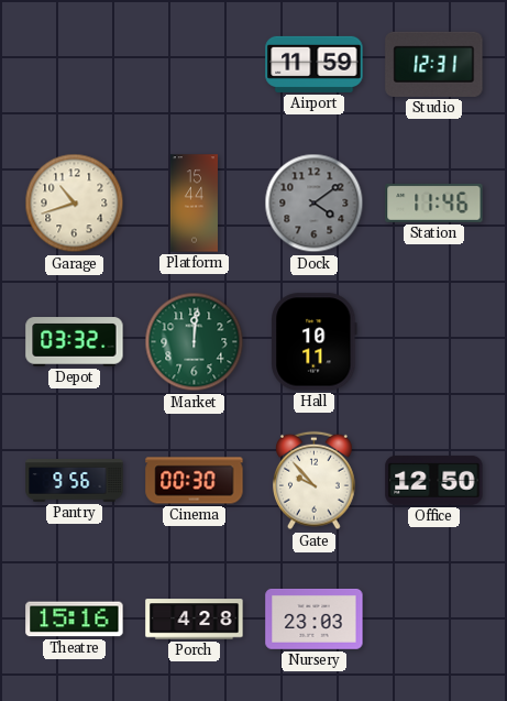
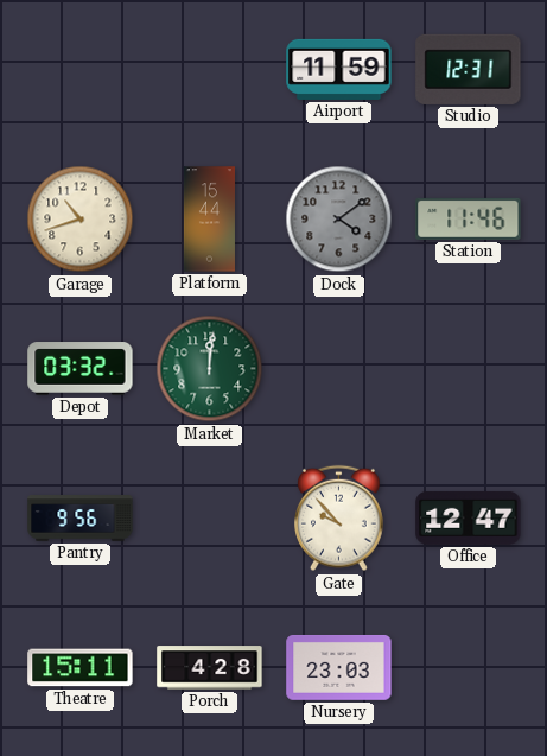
Hall: 10:11 -> none (315, 342)
Cinema: 00:30 -> none (195, 481)
Office: 12:50 -> 12:47 (469, 517)
Theatre: 15:16 -> 15:11 (81, 668)
